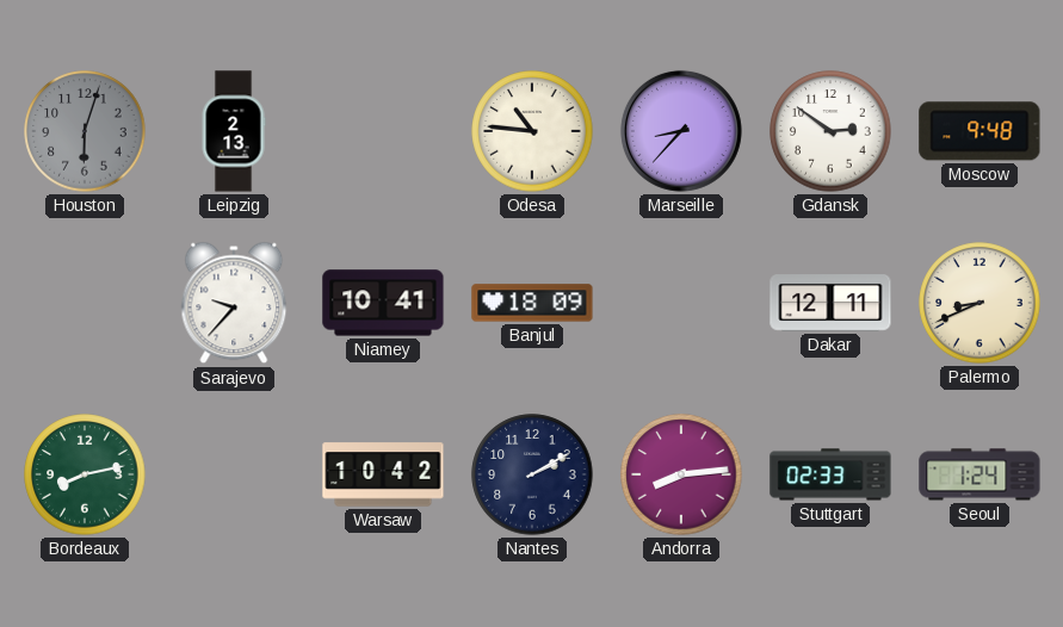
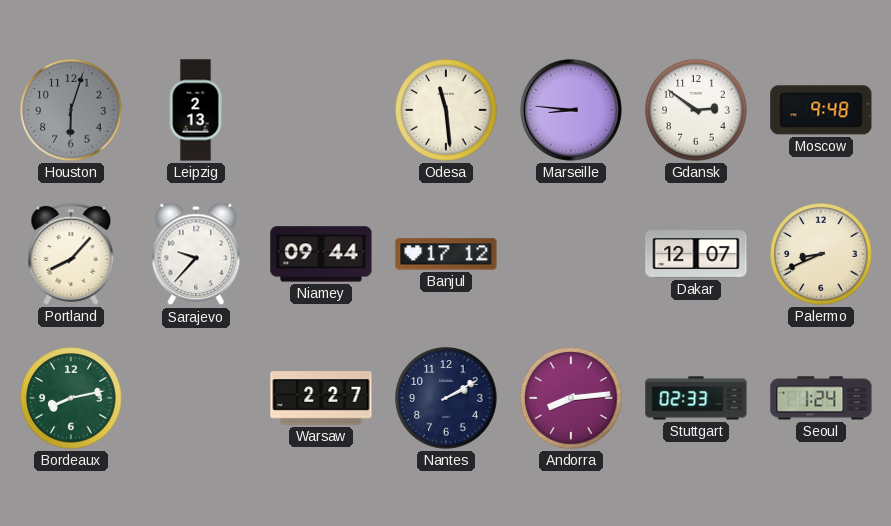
Odesa: 10:46 -> 11:29 (446, 110)
Marseille: 8:37 -> 8:46 (571, 110)
Portland: none -> 8:07 (71, 254)
Niamey: 10:41 -> 09:44 (321, 254)
Banjul: 18:09 -> 17:12 (446, 254)
Dakar: 12:11 -> 12:07 (696, 254)
Warsaw: 10:42 -> 2:27 (321, 398)
